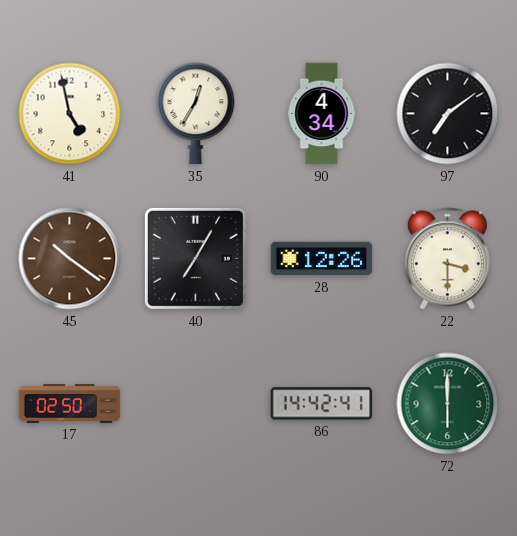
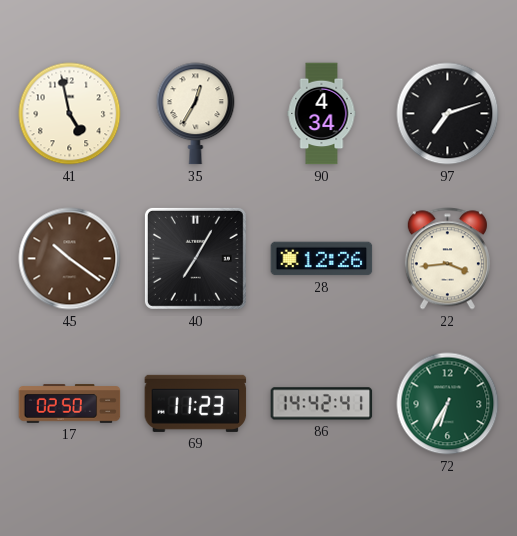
97: 7:09 -> 7:12 (448, 114)
22: 3:30 -> 3:44 (447, 259)
69: none -> 11:23 (196, 403)
72: 6:00 -> 6:35 (448, 404)
